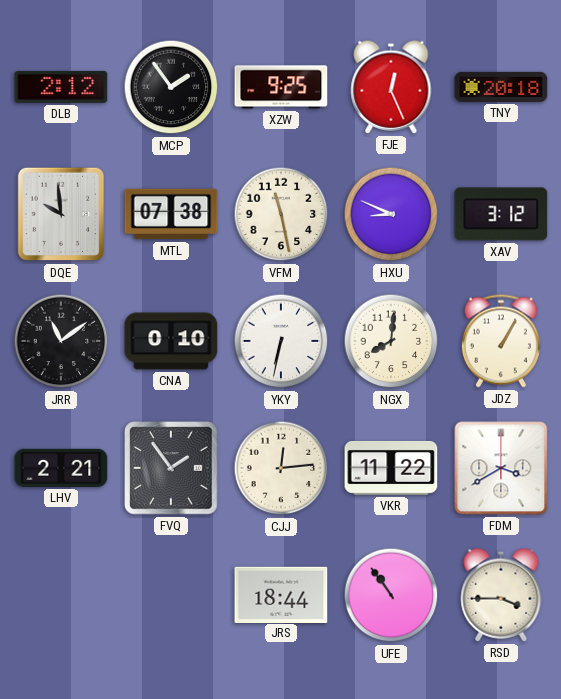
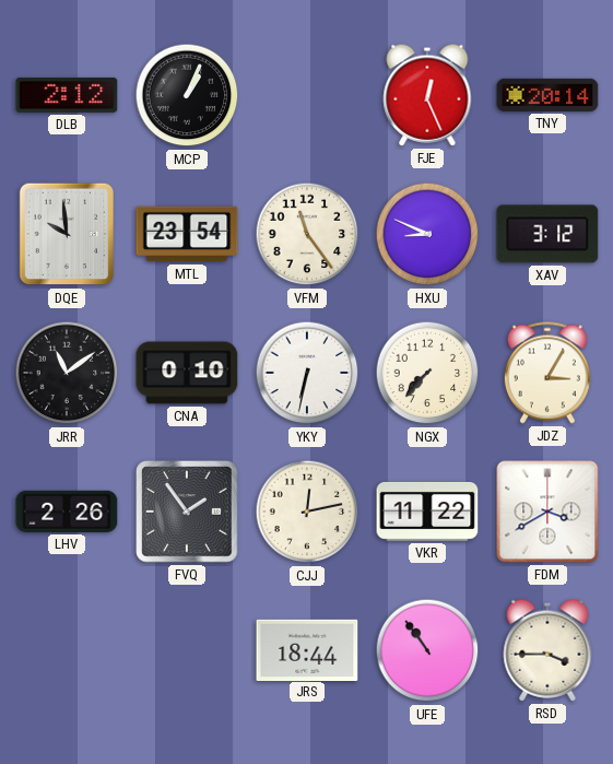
MCP: 1:54 -> 1:04 (187, 95)
XZW: 9:25 -> none (281, 87)
TNY: 20:18 -> 20:14 (547, 95)
MTL: 07:38 -> 23:54 (187, 234)
VFM: 11:28 -> 11:24 (307, 234)
NGX: 8:01 -> 7:37 (427, 373)
JDZ: 1:05 -> 3:05 (547, 373)
LHV: 2:21 -> 2:26 (67, 512)
CJJ: 12:14 -> 12:13 (307, 512)
